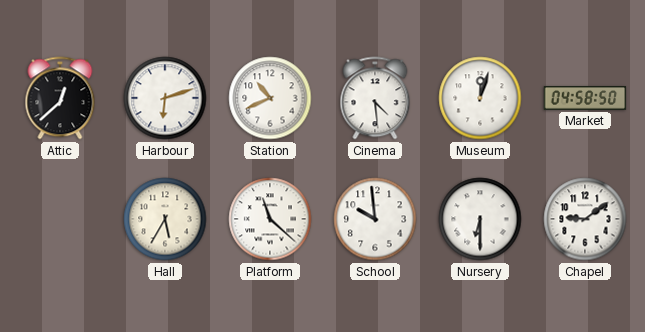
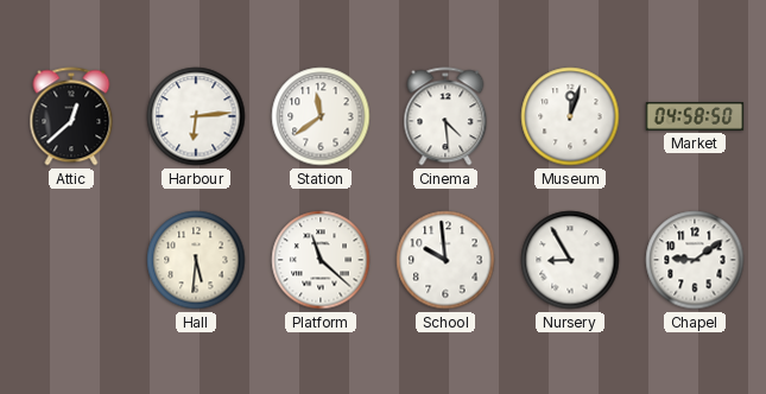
Harbour: 6:12 -> 6:14 (196, 116)
Station: 10:41 -> 11:39 (321, 116)
Hall: 5:35 -> 5:31 (196, 260)
Nursery: 6:30 -> 8:55 (570, 260)
